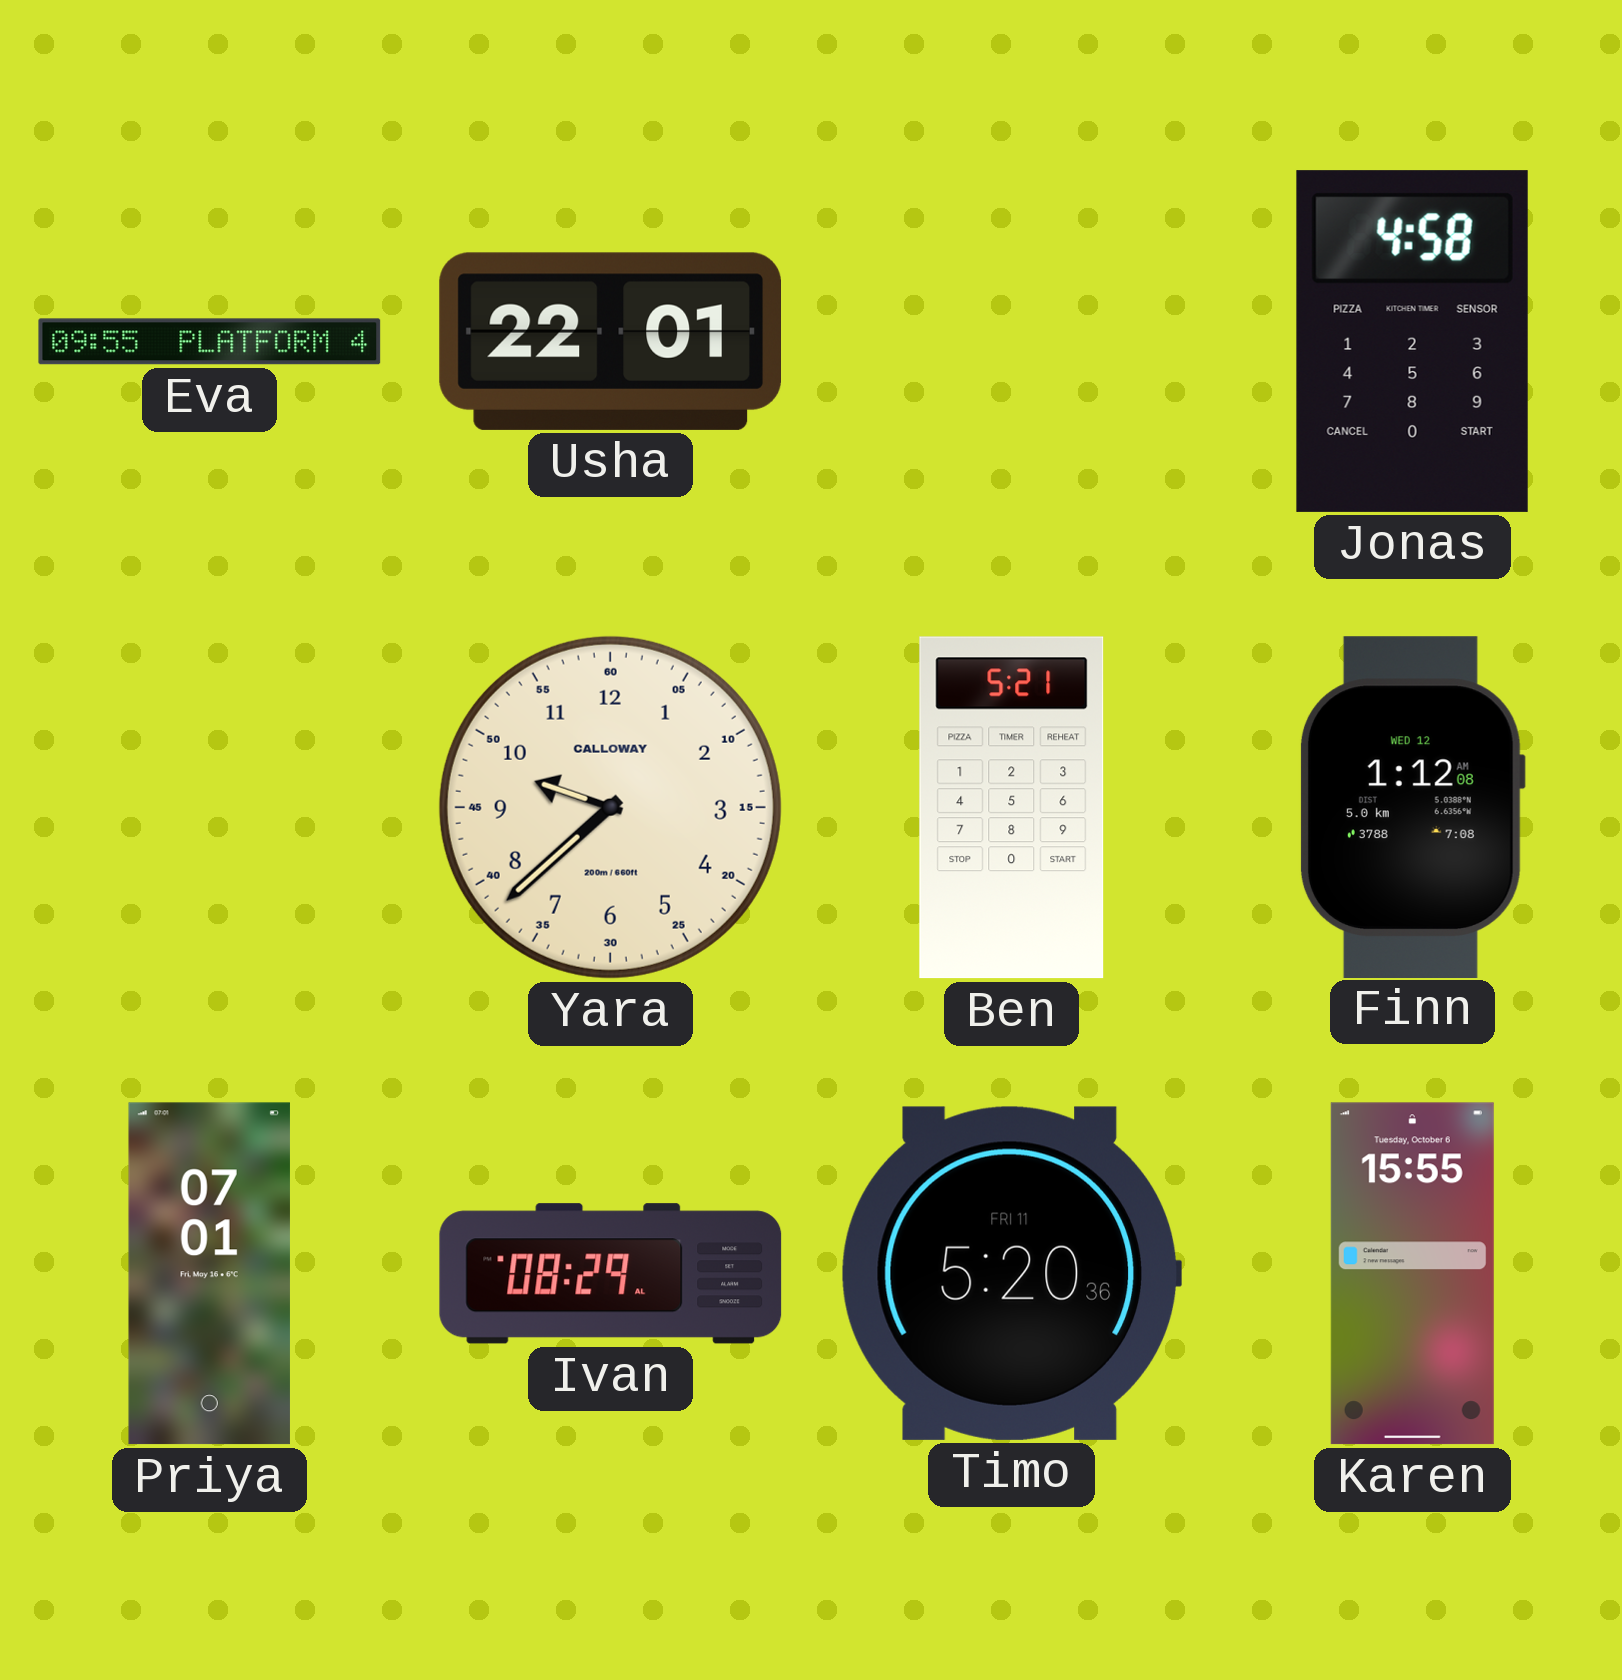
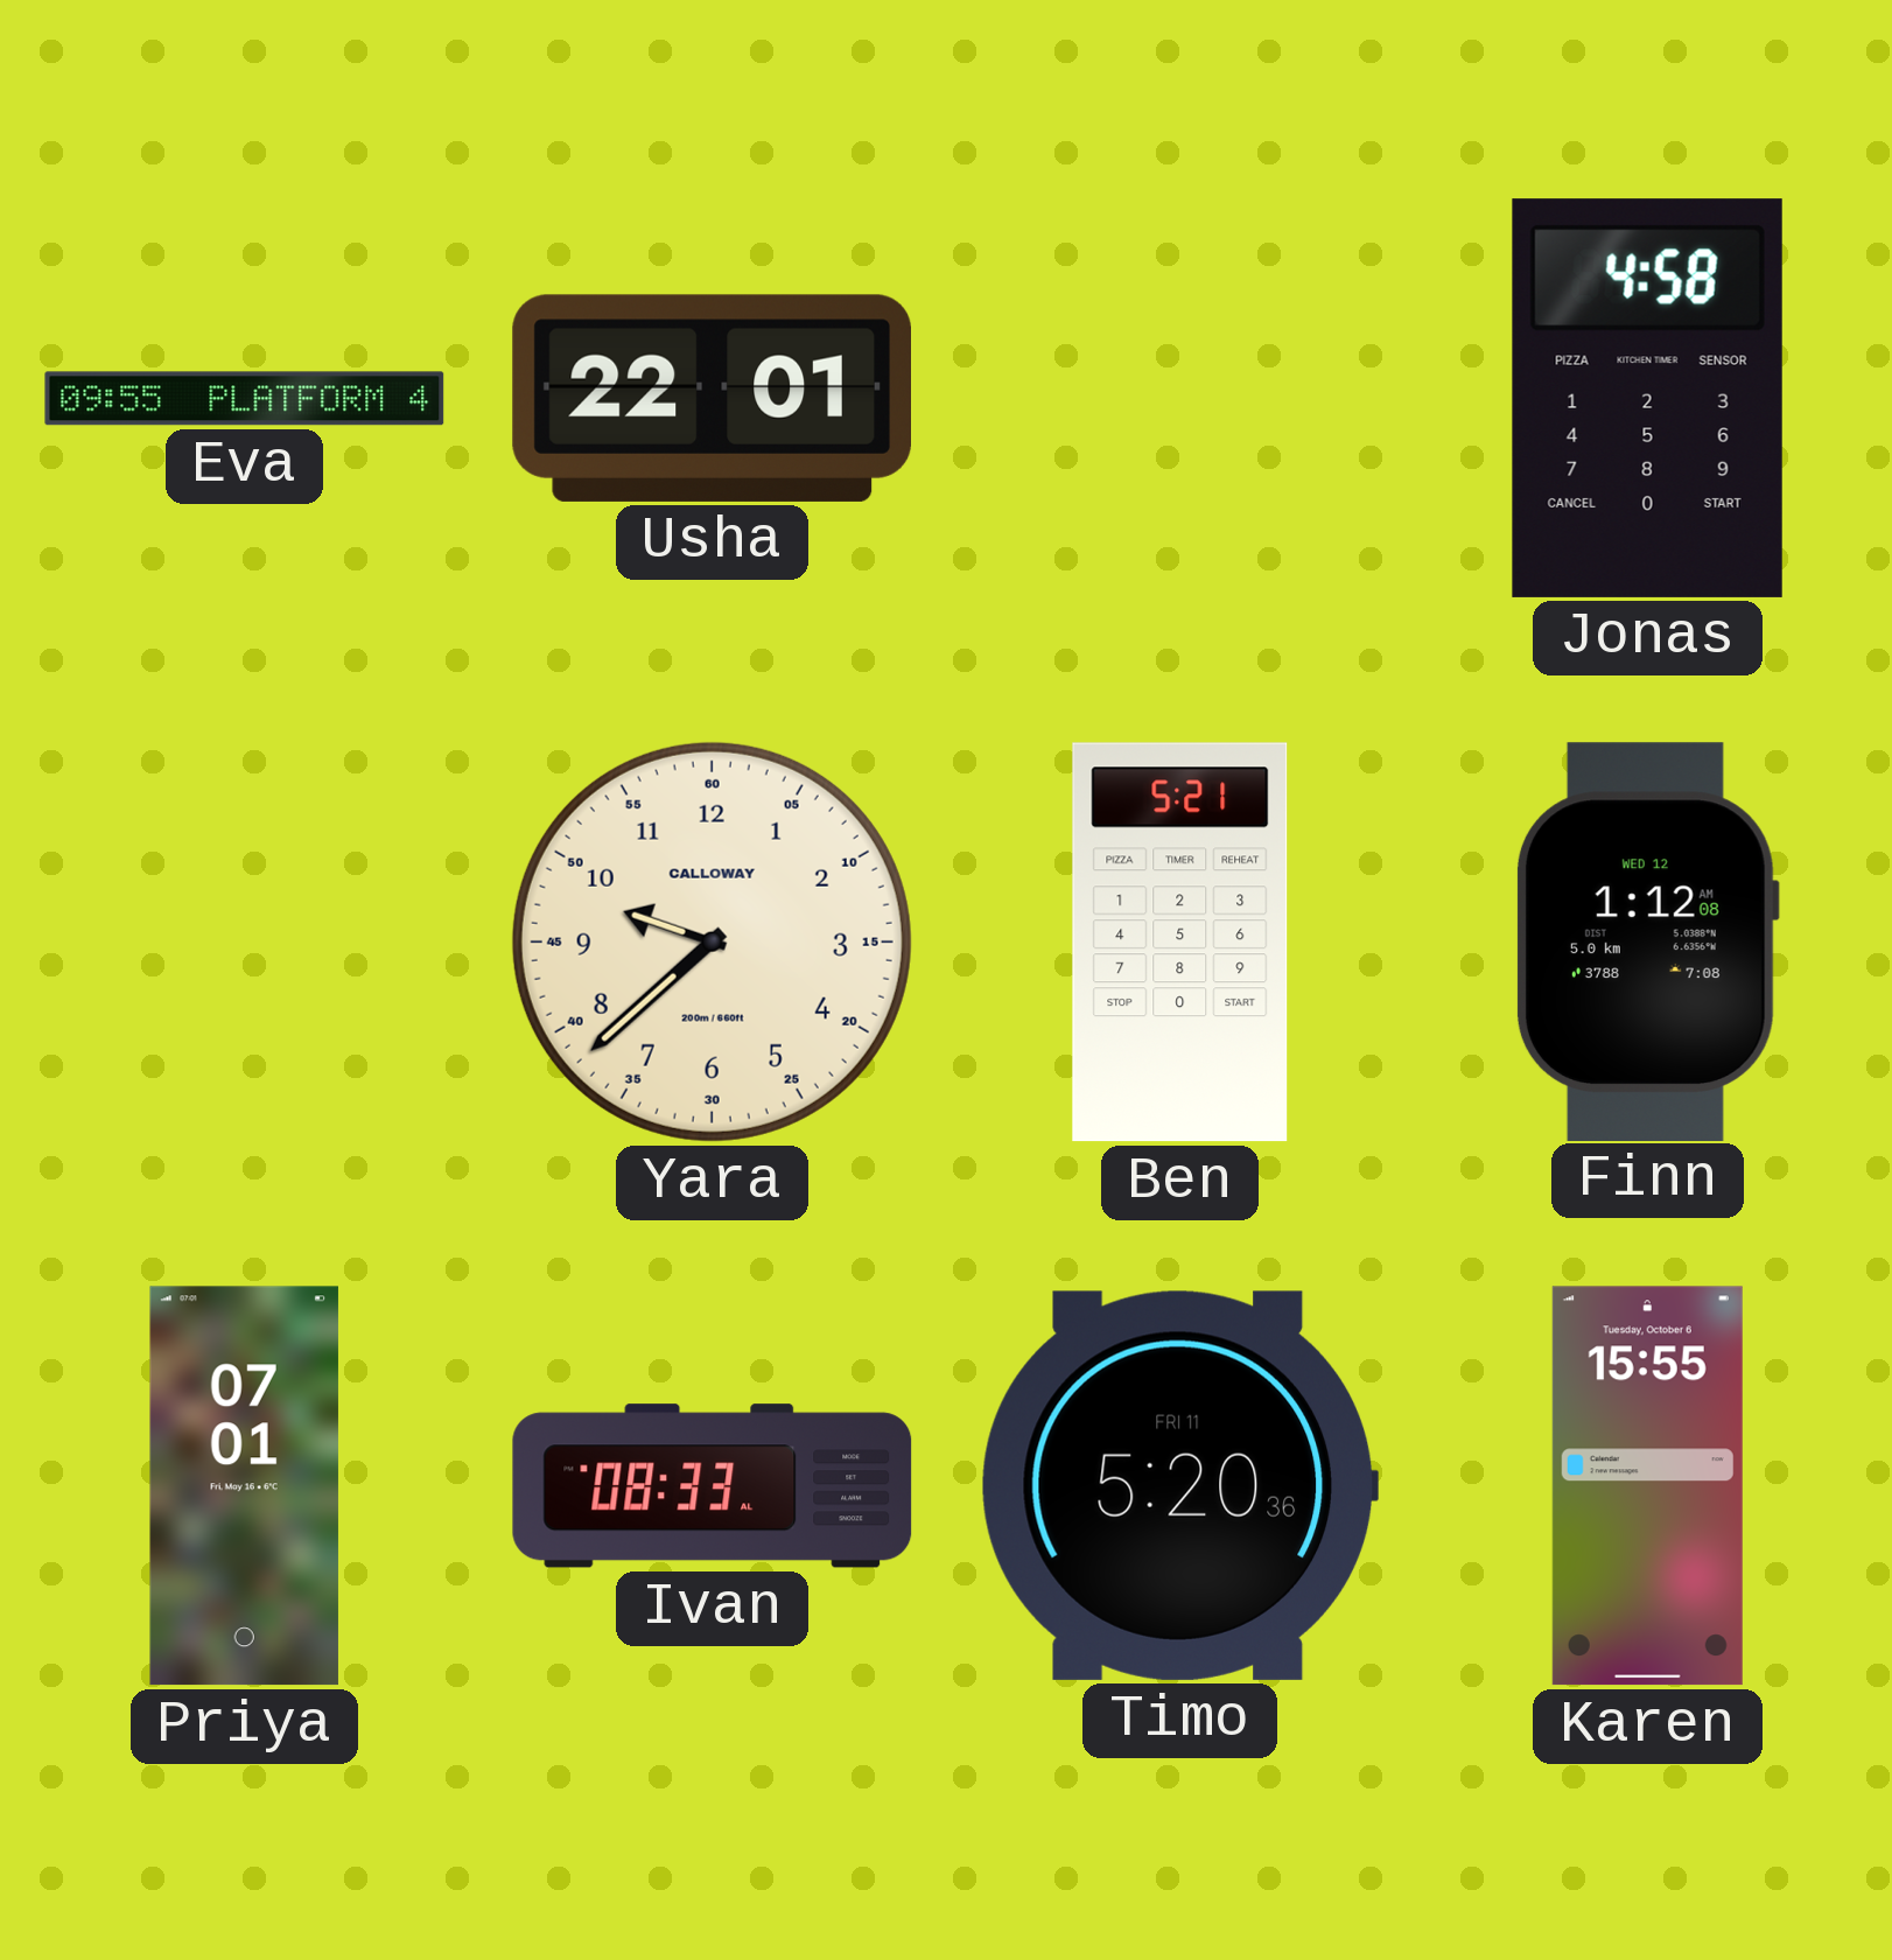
Ivan: 08:29 -> 08:33 (713, 1486)
